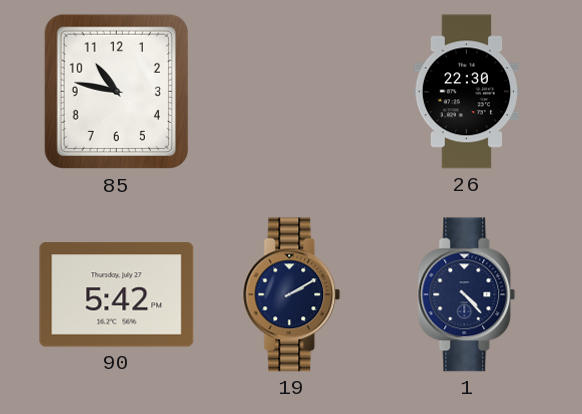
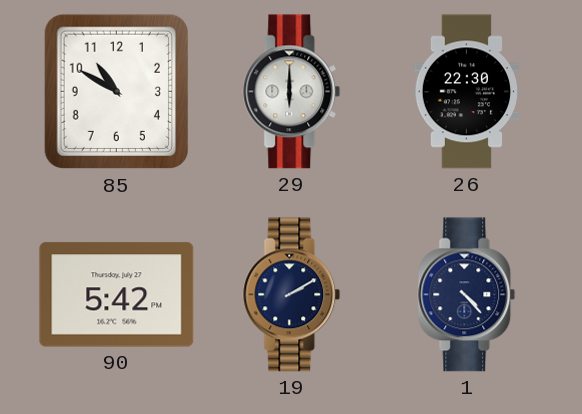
85: 10:47 -> 10:50 (116, 92)
29: none -> 6:00 (292, 92)
